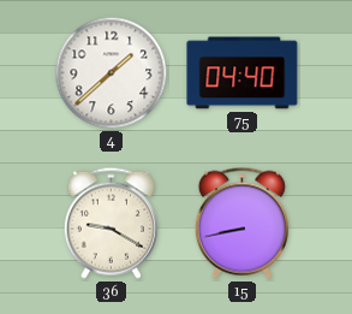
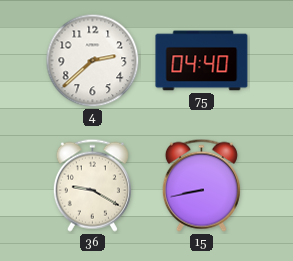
4: 1:38 -> 2:38 (93, 61)
